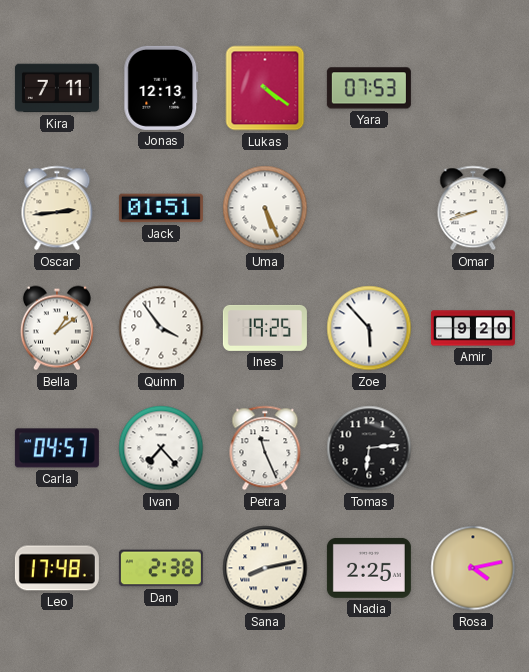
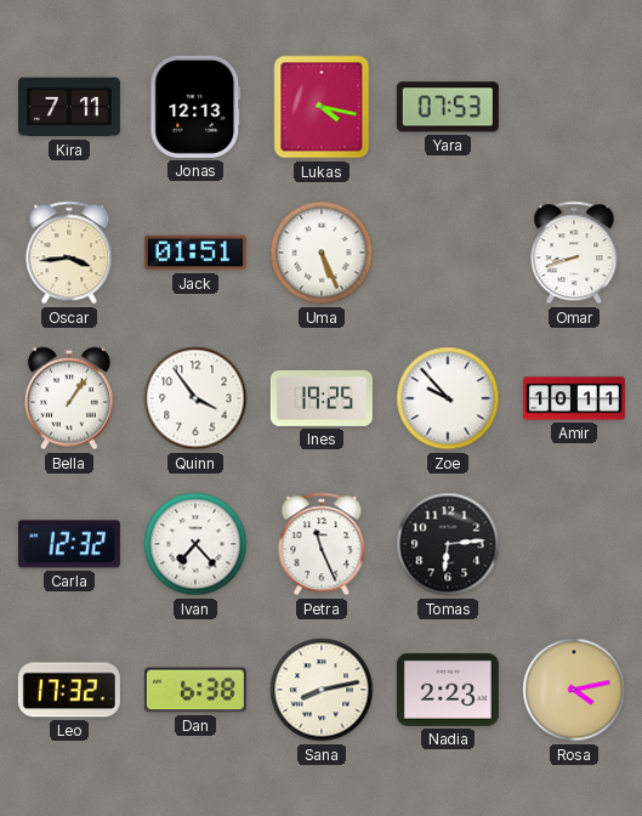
Lukas: 4:21 -> 4:17 (322, 107)
Oscar: 2:44 -> 3:44 (69, 253)
Bella: 1:09 -> 1:06 (69, 398)
Zoe: 5:53 -> 9:53 (448, 398)
Amir: 9:20 -> 10:11 (574, 398)
Carla: 04:57 -> 12:32 (69, 544)
Leo: 17:48 -> 17:32 (69, 690)
Dan: 2:38 -> 6:38 (195, 690)
Nadia: 2:25 -> 2:23 (448, 690)
